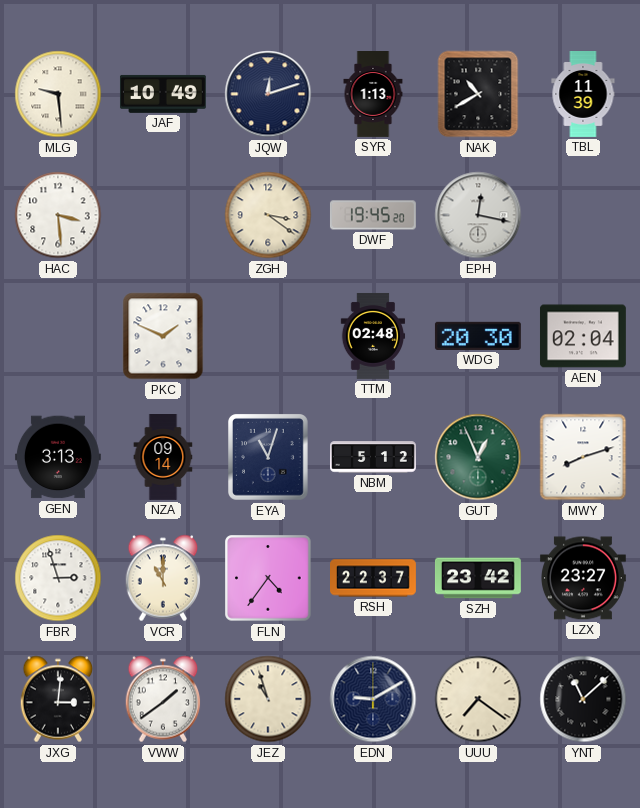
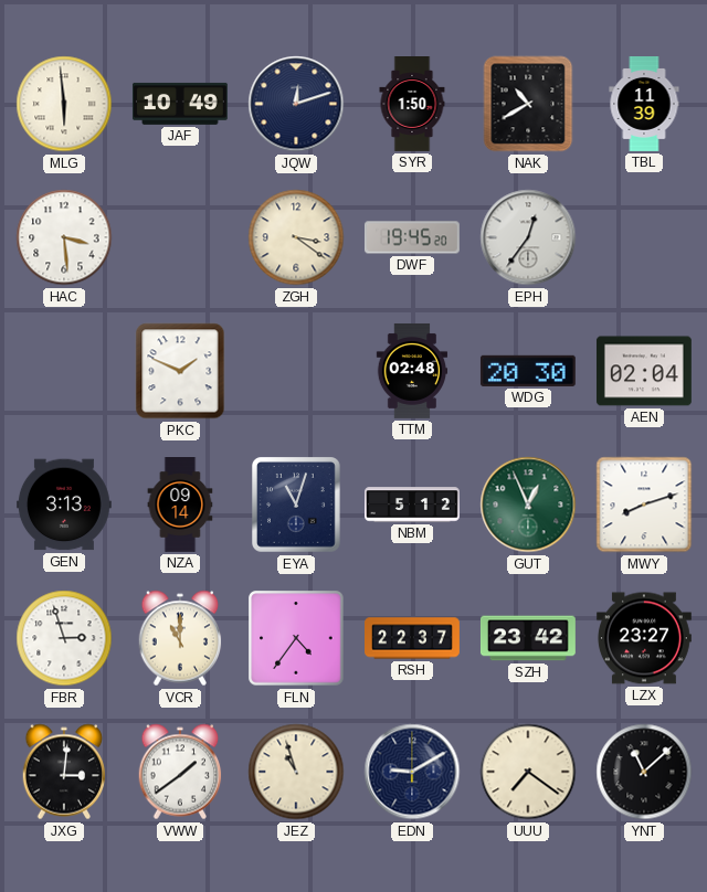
MLG: 9:29 -> 5:59 (64, 104)
SYR: 1:13 -> 1:50 (412, 105)
EPH: 12:17 -> 12:36 (528, 237)
